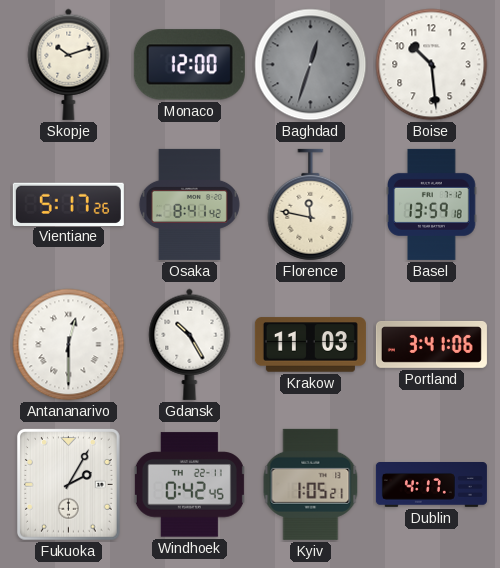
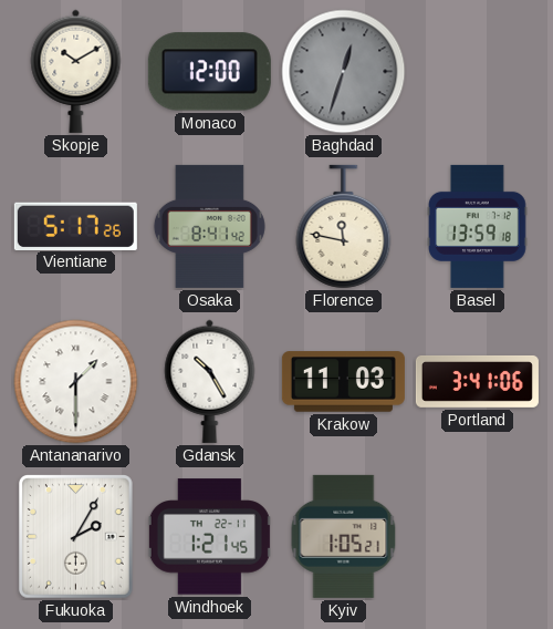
Skopje: 10:12 -> 10:10 (76, 71)
Boise: 10:29 -> none (432, 65)
Antananarivo: 12:30 -> 1:30 (76, 382)
Windhoek: 0:42 -> 1:21 (209, 537)
Dublin: 4:17 -> none (431, 485)
